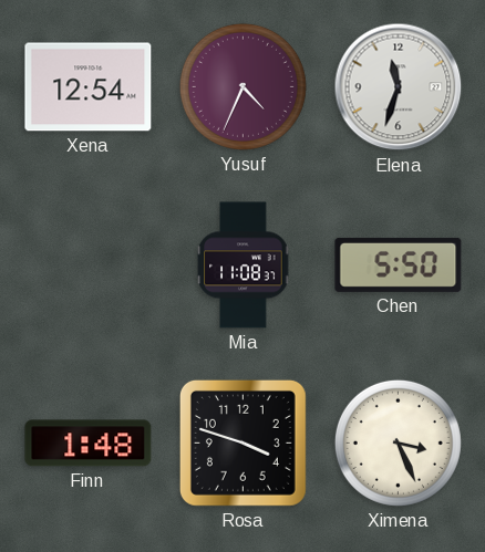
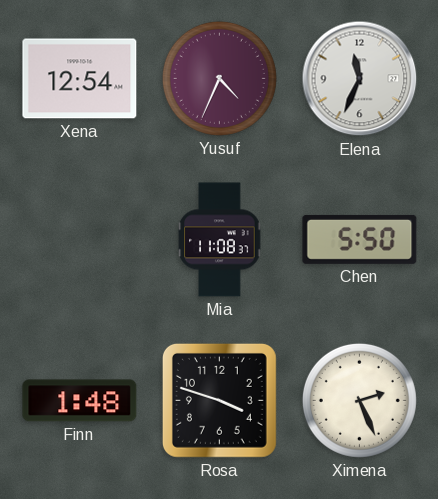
Elena: 11:33 -> 11:34 (360, 79)
Ximena: 3:26 -> 2:26 (359, 400)
